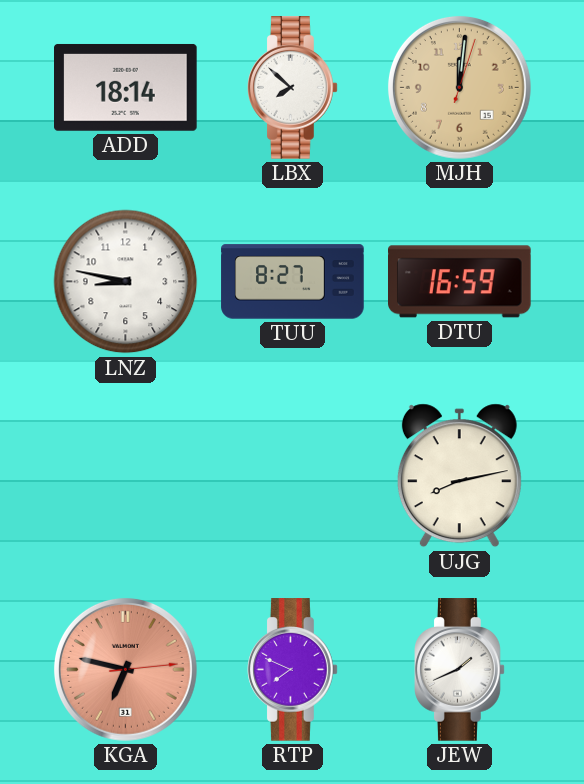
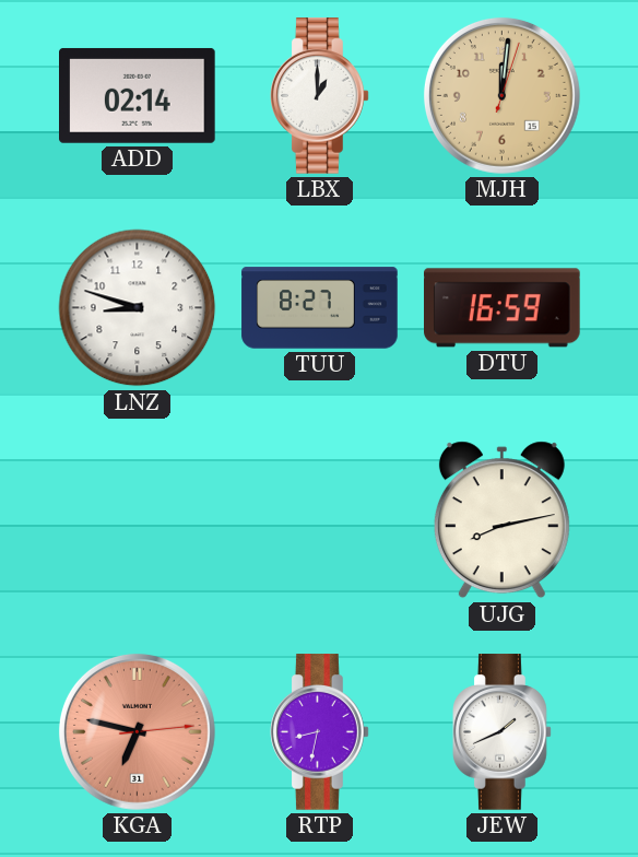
ADD: 18:14 -> 02:14 (138, 95)
LBX: 7:52 -> 1:00 (320, 96)
LNZ: 8:47 -> 8:48 (138, 308)
RTP: 7:49 -> 8:32 (320, 732)
